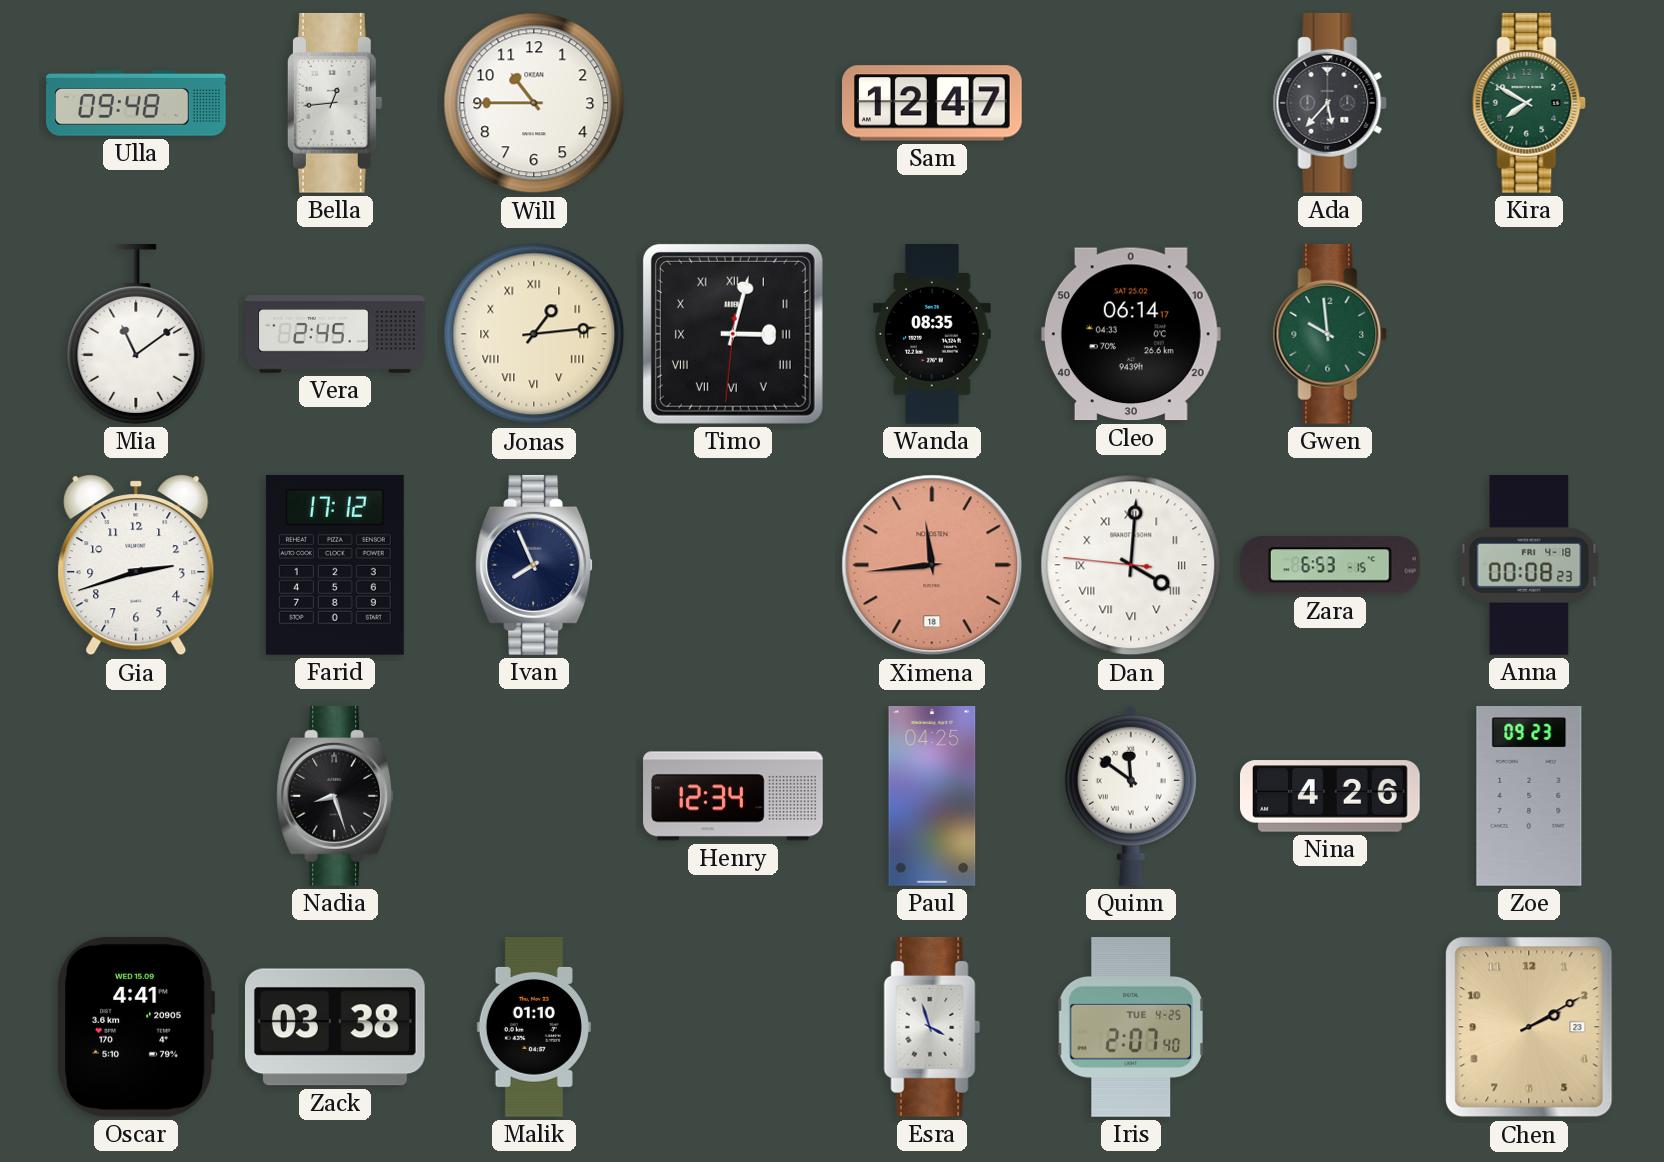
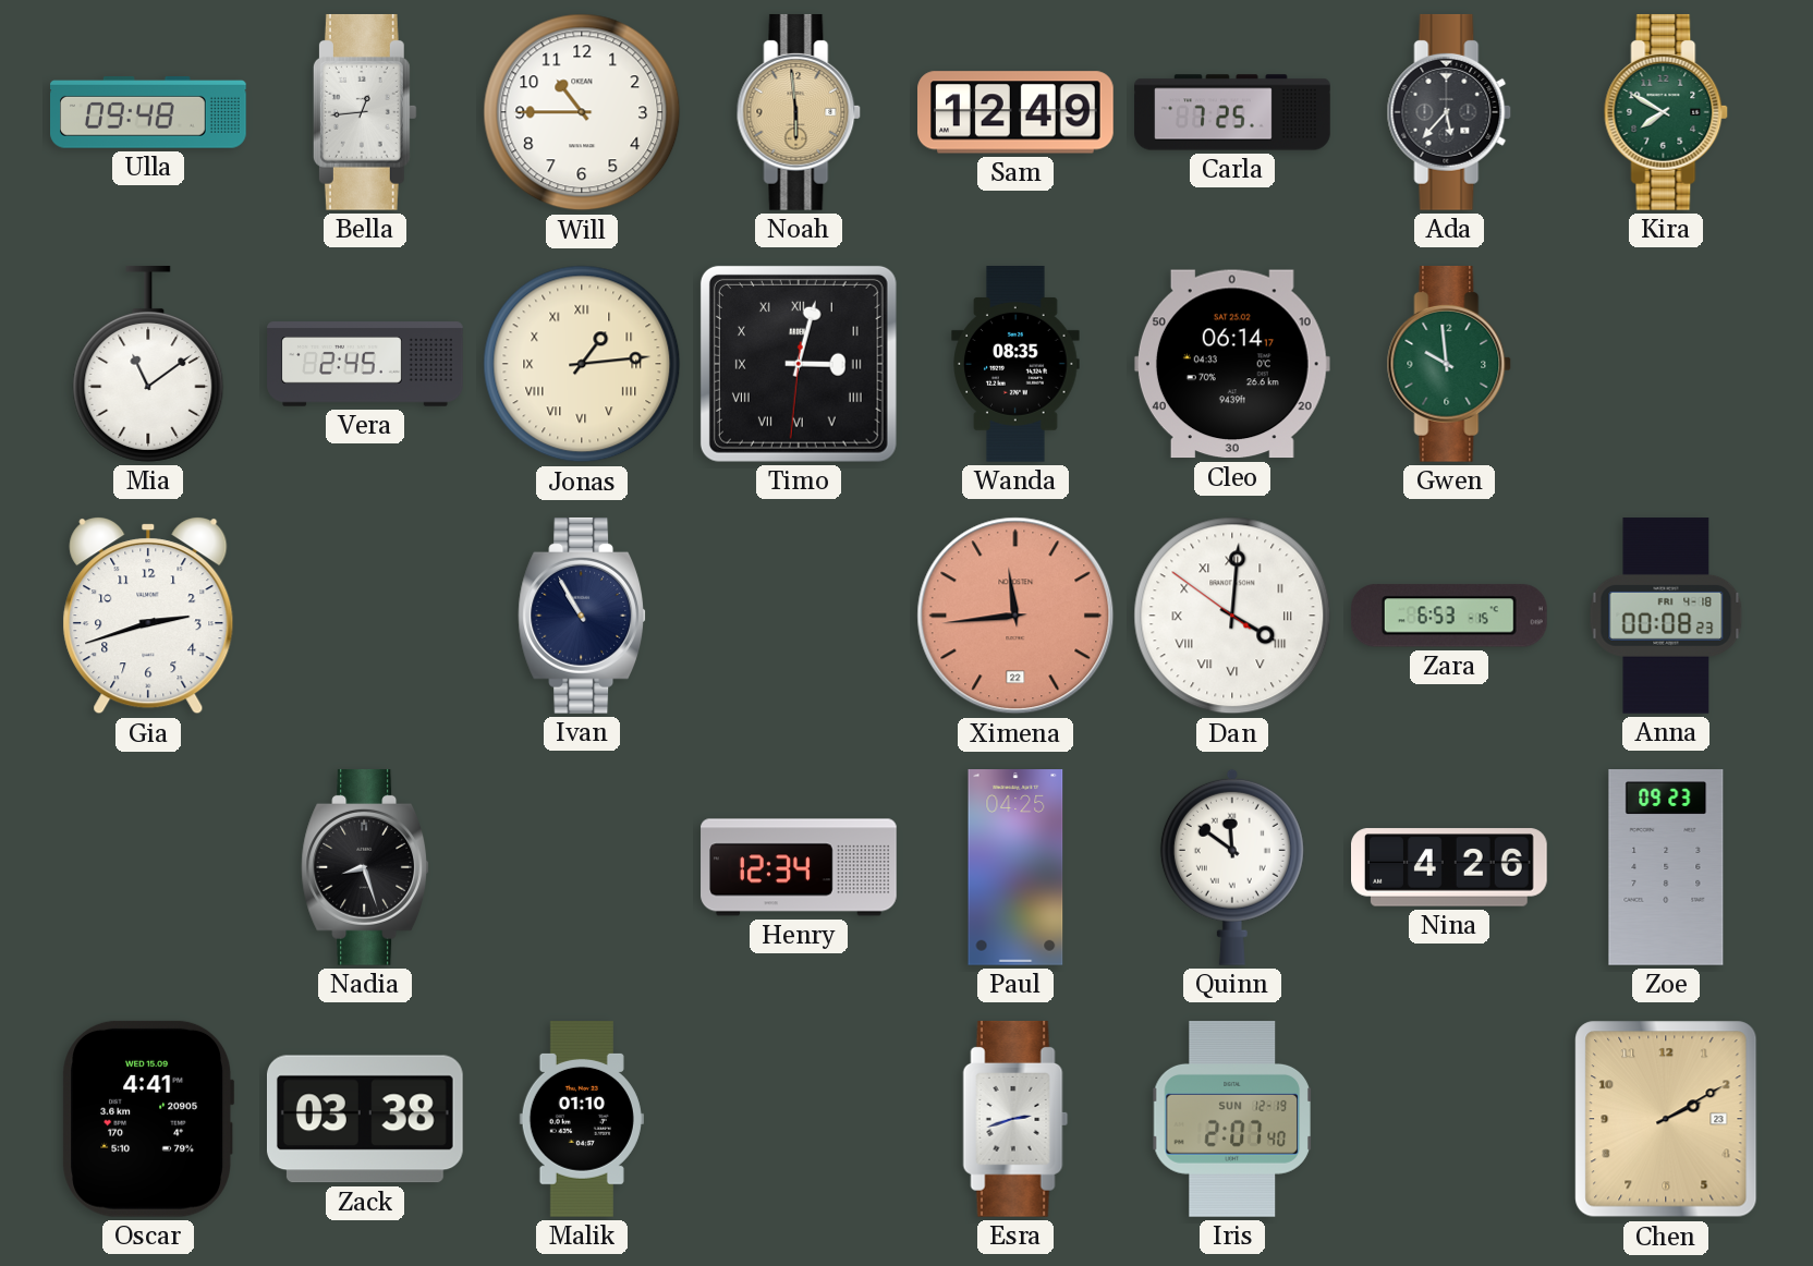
Noah: none -> 5:59 (799, 112)
Sam: 12:47 -> 12:49 (1017, 112)
Carla: none -> 7:25 (1232, 112)
Farid: 17:12 -> none (335, 565)
Ivan: 7:56 -> 10:55 (583, 616)
Ximena date: 18 -> 22 (1015, 616)
Dan: 4:00:46 -> 4:00:51 (1232, 616)
Esra: 3:57 -> 2:42 (1015, 1119)
Iris date: TUE 4-25 -> SUN 12-19 (1232, 1120)
